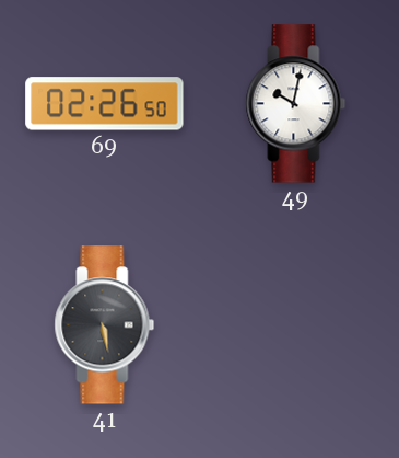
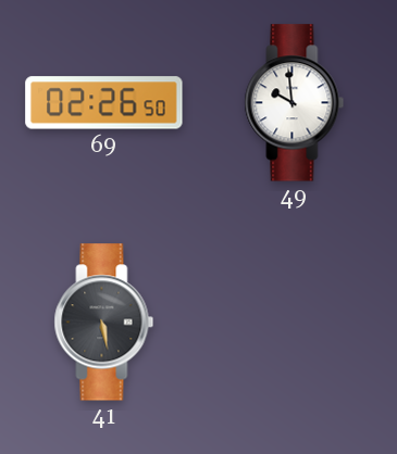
49: 10:02 -> 9:59 (295, 103)
